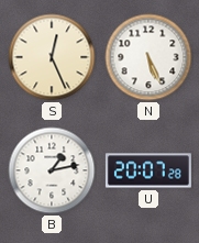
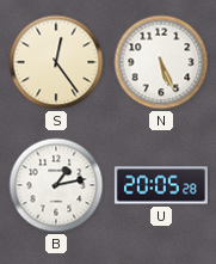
S: 12:26 -> 12:24 (56, 62)
U: 20:07 -> 20:05 (161, 185)
